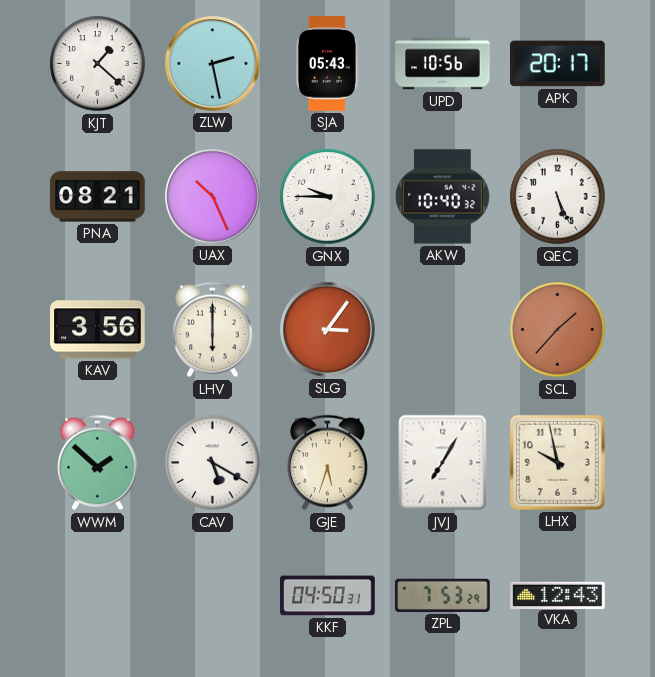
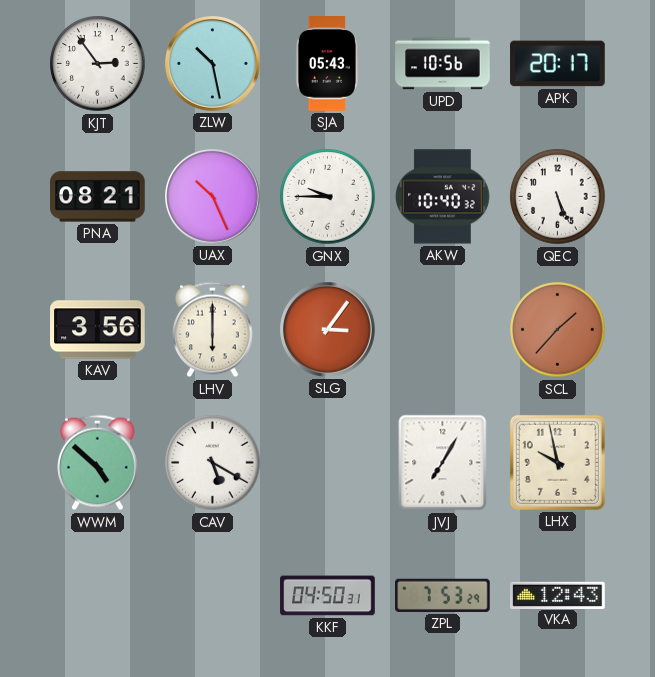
KJT: 1:22 -> 2:54 (98, 64)
ZLW: 2:28 -> 10:28 (213, 64)
WWM: 1:52 -> 4:52 (98, 463)
GJE: 5:33 -> none (328, 463)
